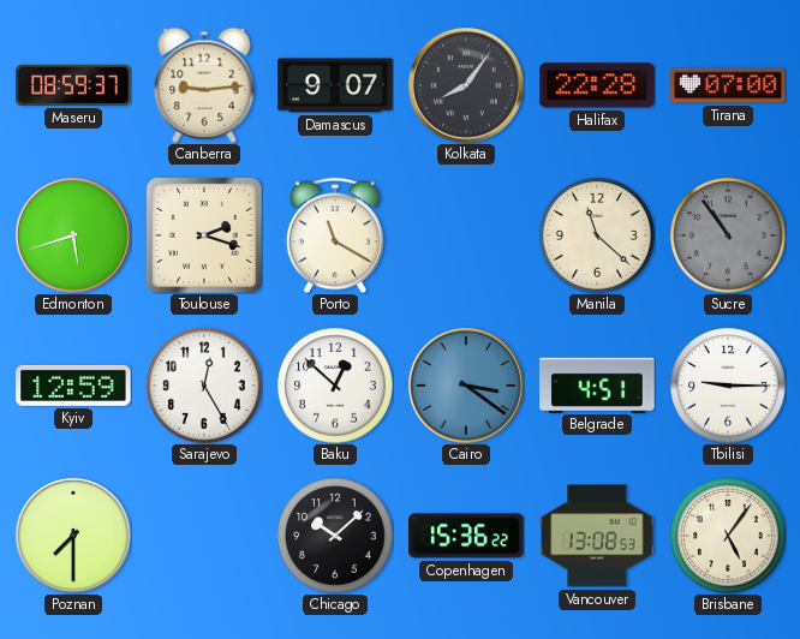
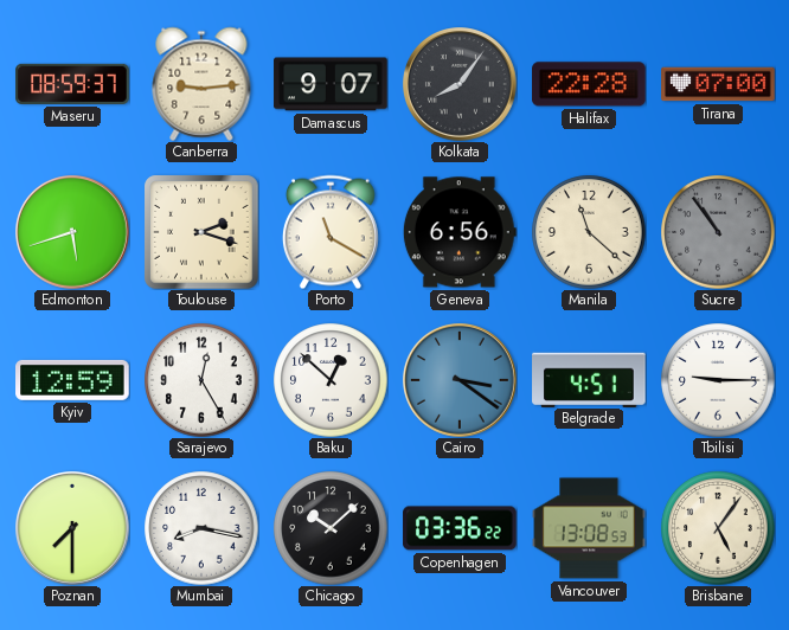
Geneva: none -> 6:56 (460, 232)
Mumbai: none -> 8:17 (201, 528)
Copenhagen: 15:36 -> 03:36 (460, 528)
